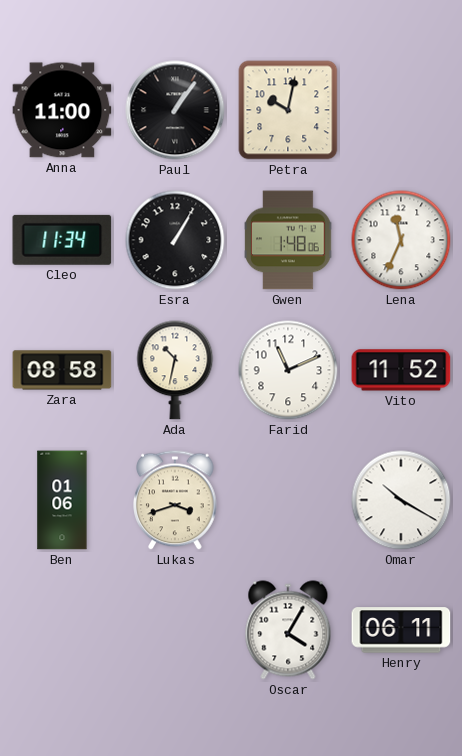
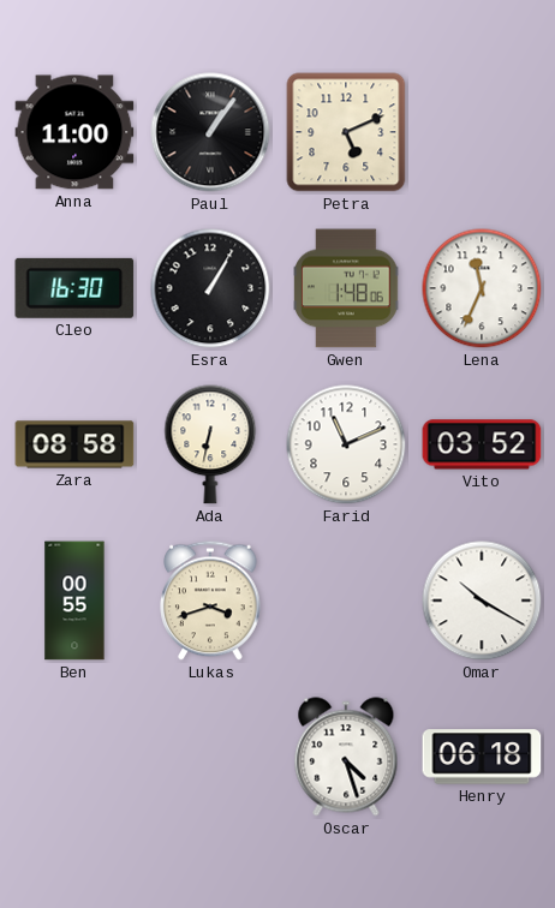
Petra: 10:02 -> 5:11 (346, 132)
Cleo: 11:34 -> 16:30 (74, 288)
Ada: 10:32 -> 6:32 (210, 444)
Vito: 11:52 -> 03:52 (482, 444)
Ben: 01:06 -> 00:55 (74, 601)
Oscar: 4:05 -> 4:27 (346, 757)
Henry: 06:11 -> 06:18 (482, 757)
